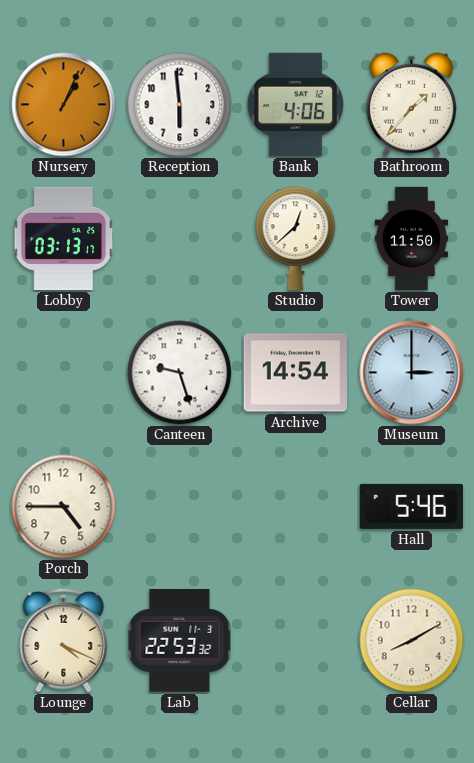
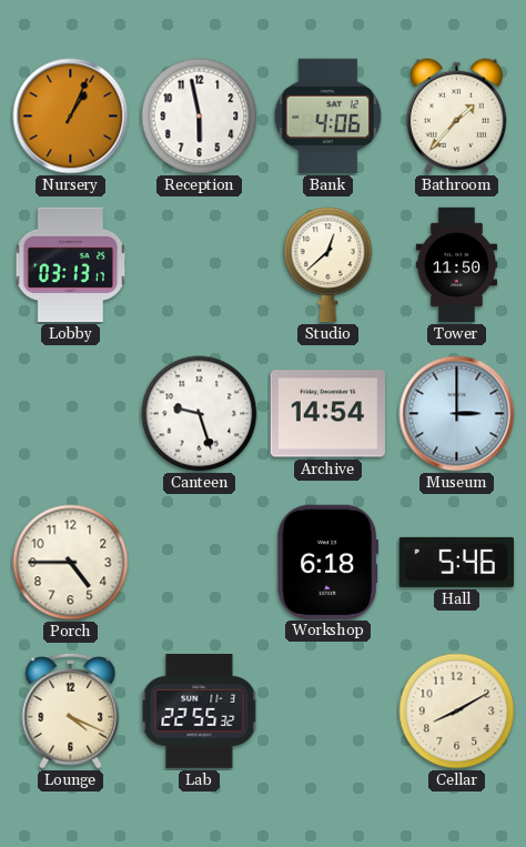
Reception: 5:59 -> 5:58 (200, 117)
Workshop: none -> 6:18 (327, 562)
Lab: 22:53 -> 22:55 (200, 712)
